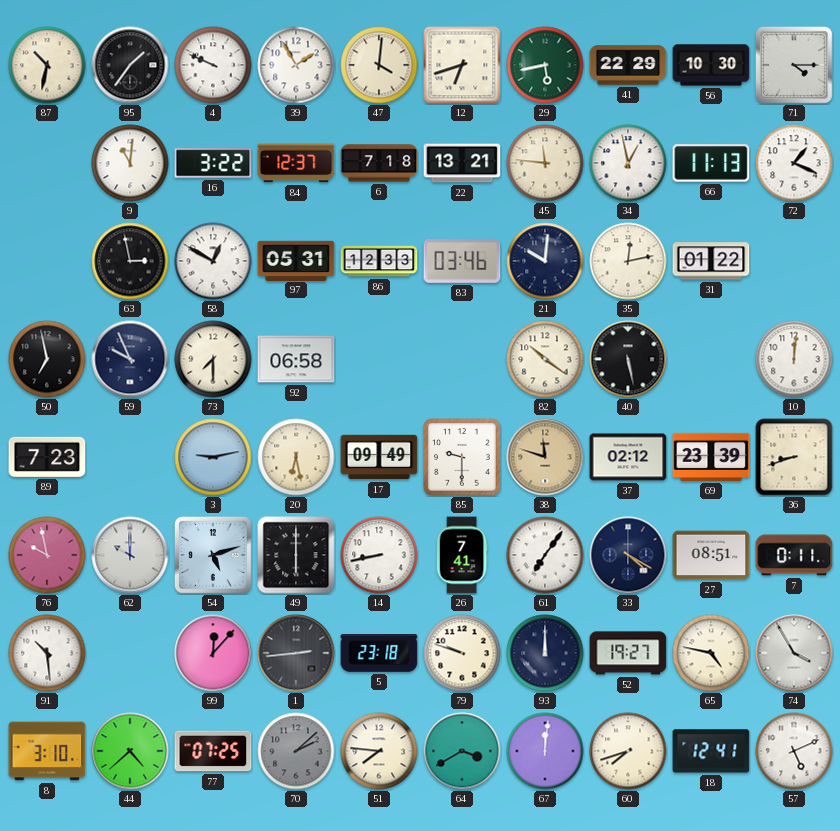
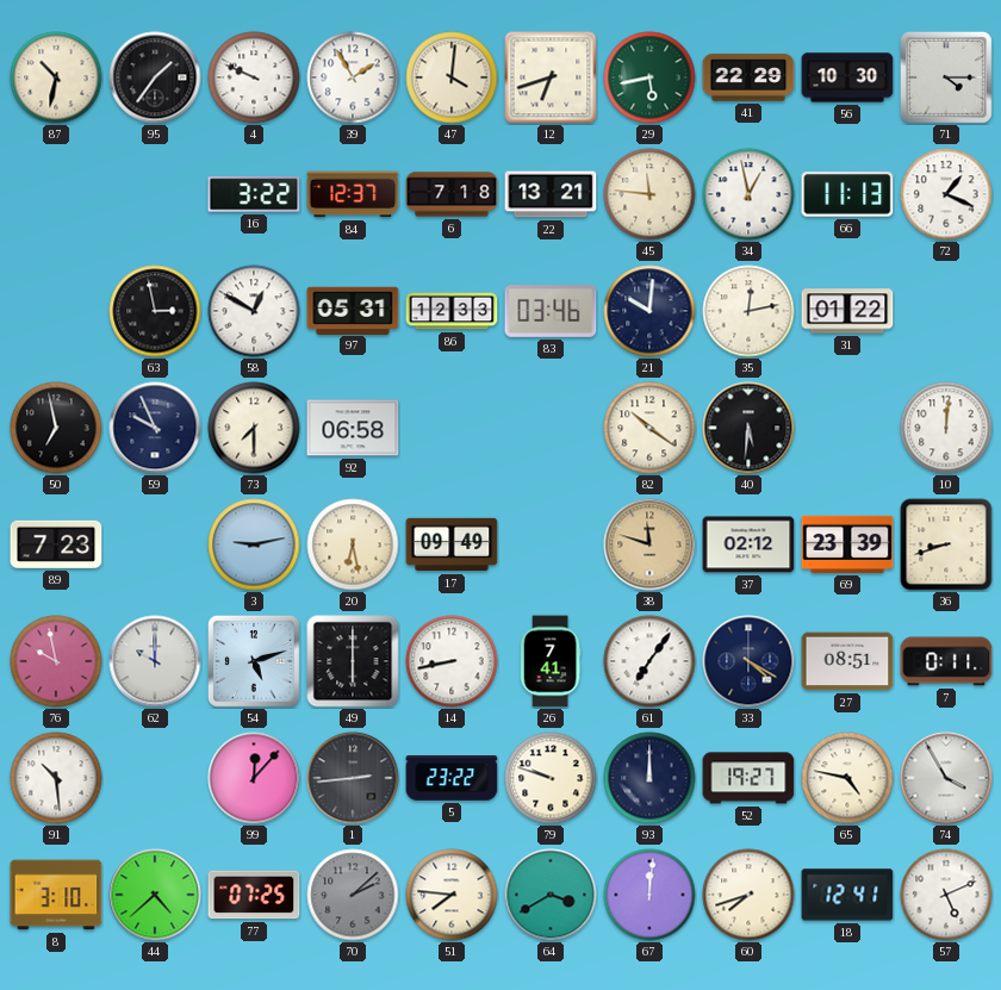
9: 11:01 -> none (130, 163)
40: 5:28 -> 5:31 (748, 428)
85: 9:30 -> none (462, 457)
5: 23:18 -> 23:22 (452, 779)
